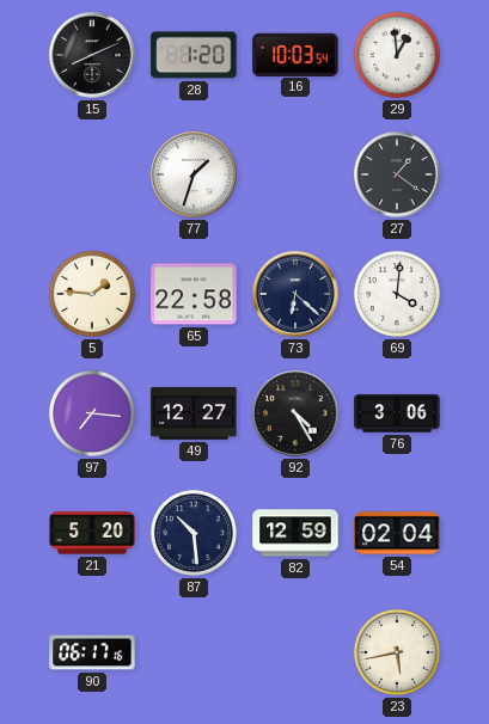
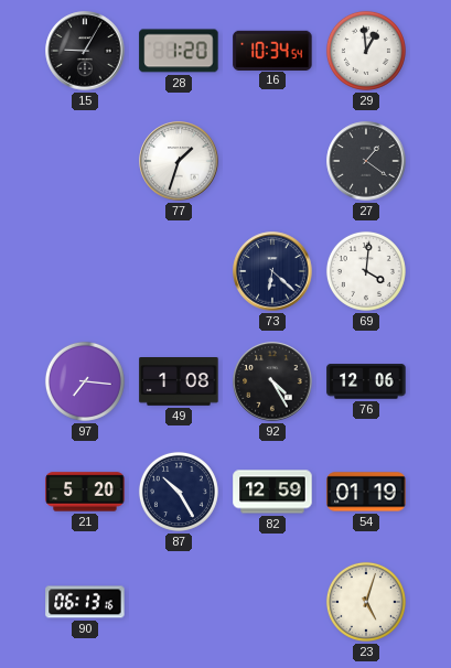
15: 8:11 -> 9:05 (85, 51)
16: 10:03 -> 10:34 (272, 50)
5: 1:46 -> none (92, 294)
65: 22:58 -> none (194, 294)
49: 12:27 -> 1:08 (179, 383)
76: 3:06 -> 12:06 (366, 381)
87: 10:29 -> 10:25 (179, 492)
54: 02:04 -> 01:19 (366, 492)
90: 06:17 -> 06:13 (85, 602)
23: 5:43 -> 5:03 (366, 602)
